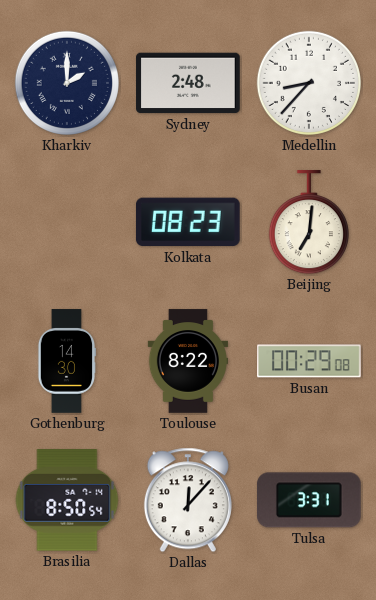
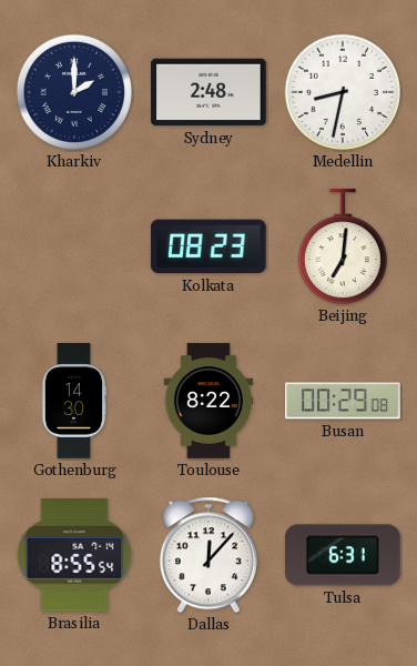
Medellin: 8:37 -> 8:32 (343, 92)
Brasilia: 8:50 -> 8:55 (74, 555)
Tulsa: 3:31 -> 6:31 (343, 555)
